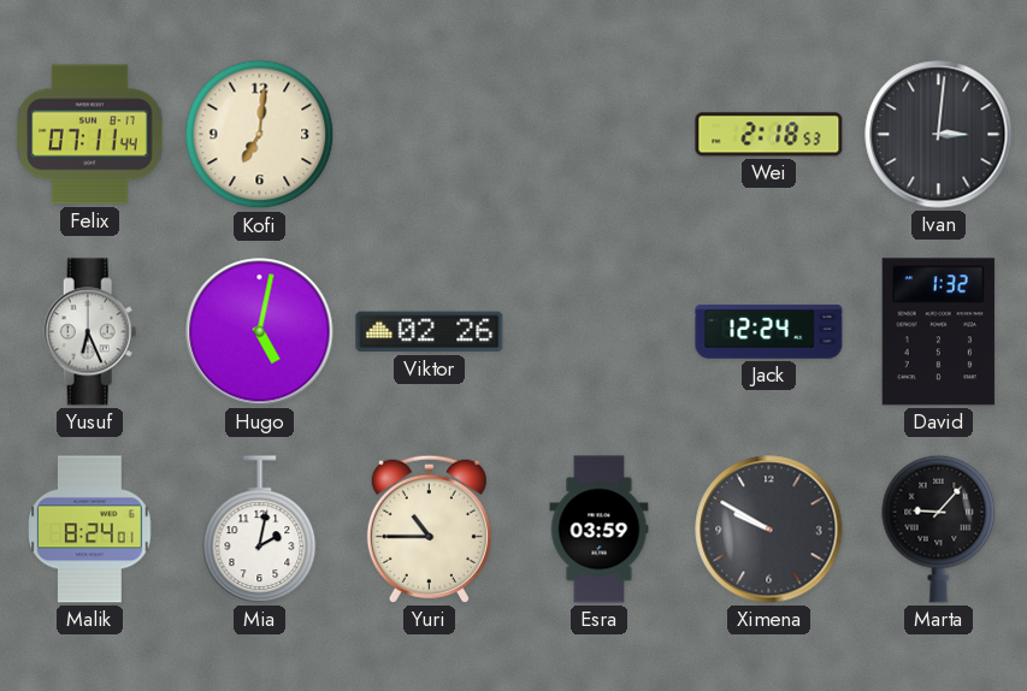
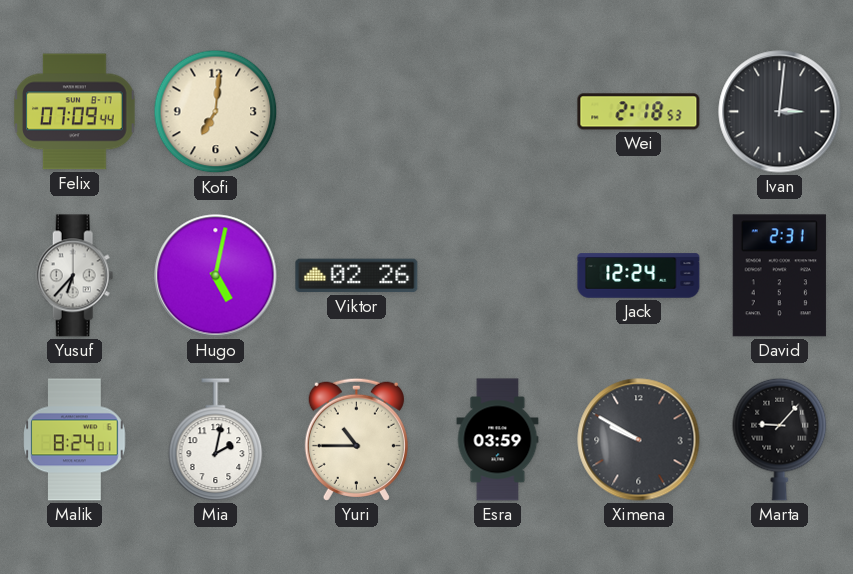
Felix: 07:11 -> 07:09 (75, 112)
Yusuf: 6:26 -> 6:37 (75, 276)
David: 1:32 -> 2:31 (779, 276)
